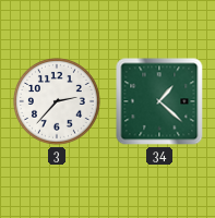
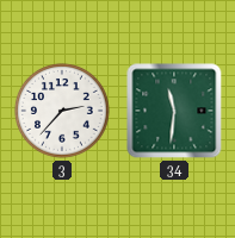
34: 1:22 -> 11:31 (174, 111)
